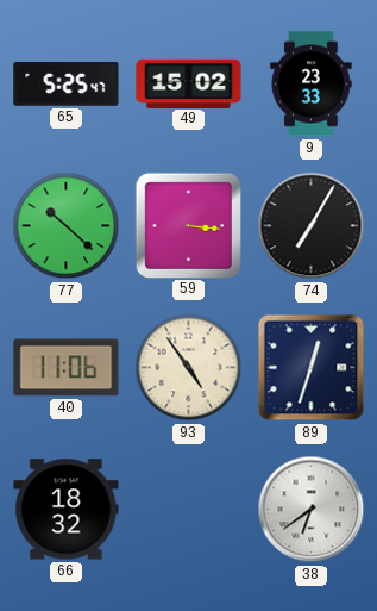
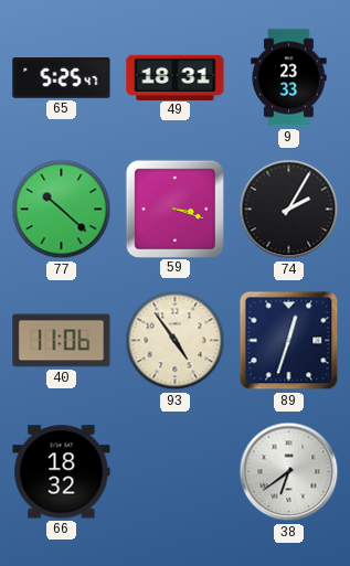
49: 15:02 -> 18:31 (176, 77)
59: 3:16 -> 3:18 (174, 209)
74: 7:05 -> 2:05 (289, 210)
